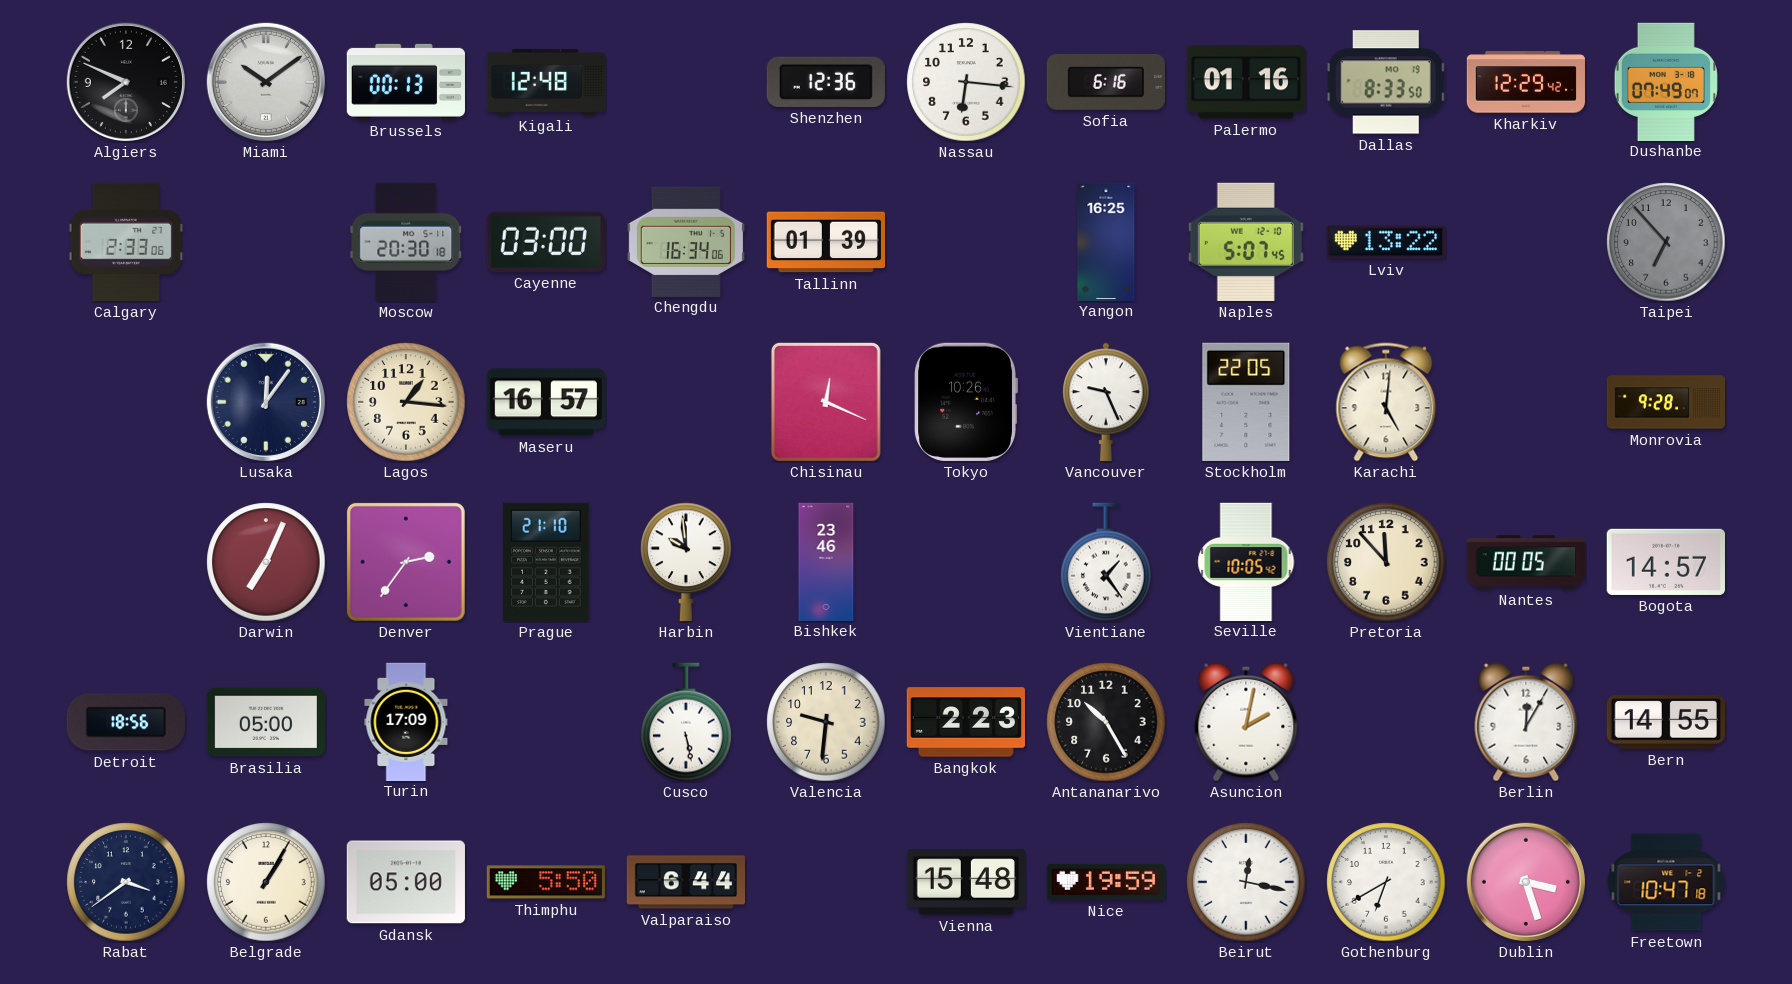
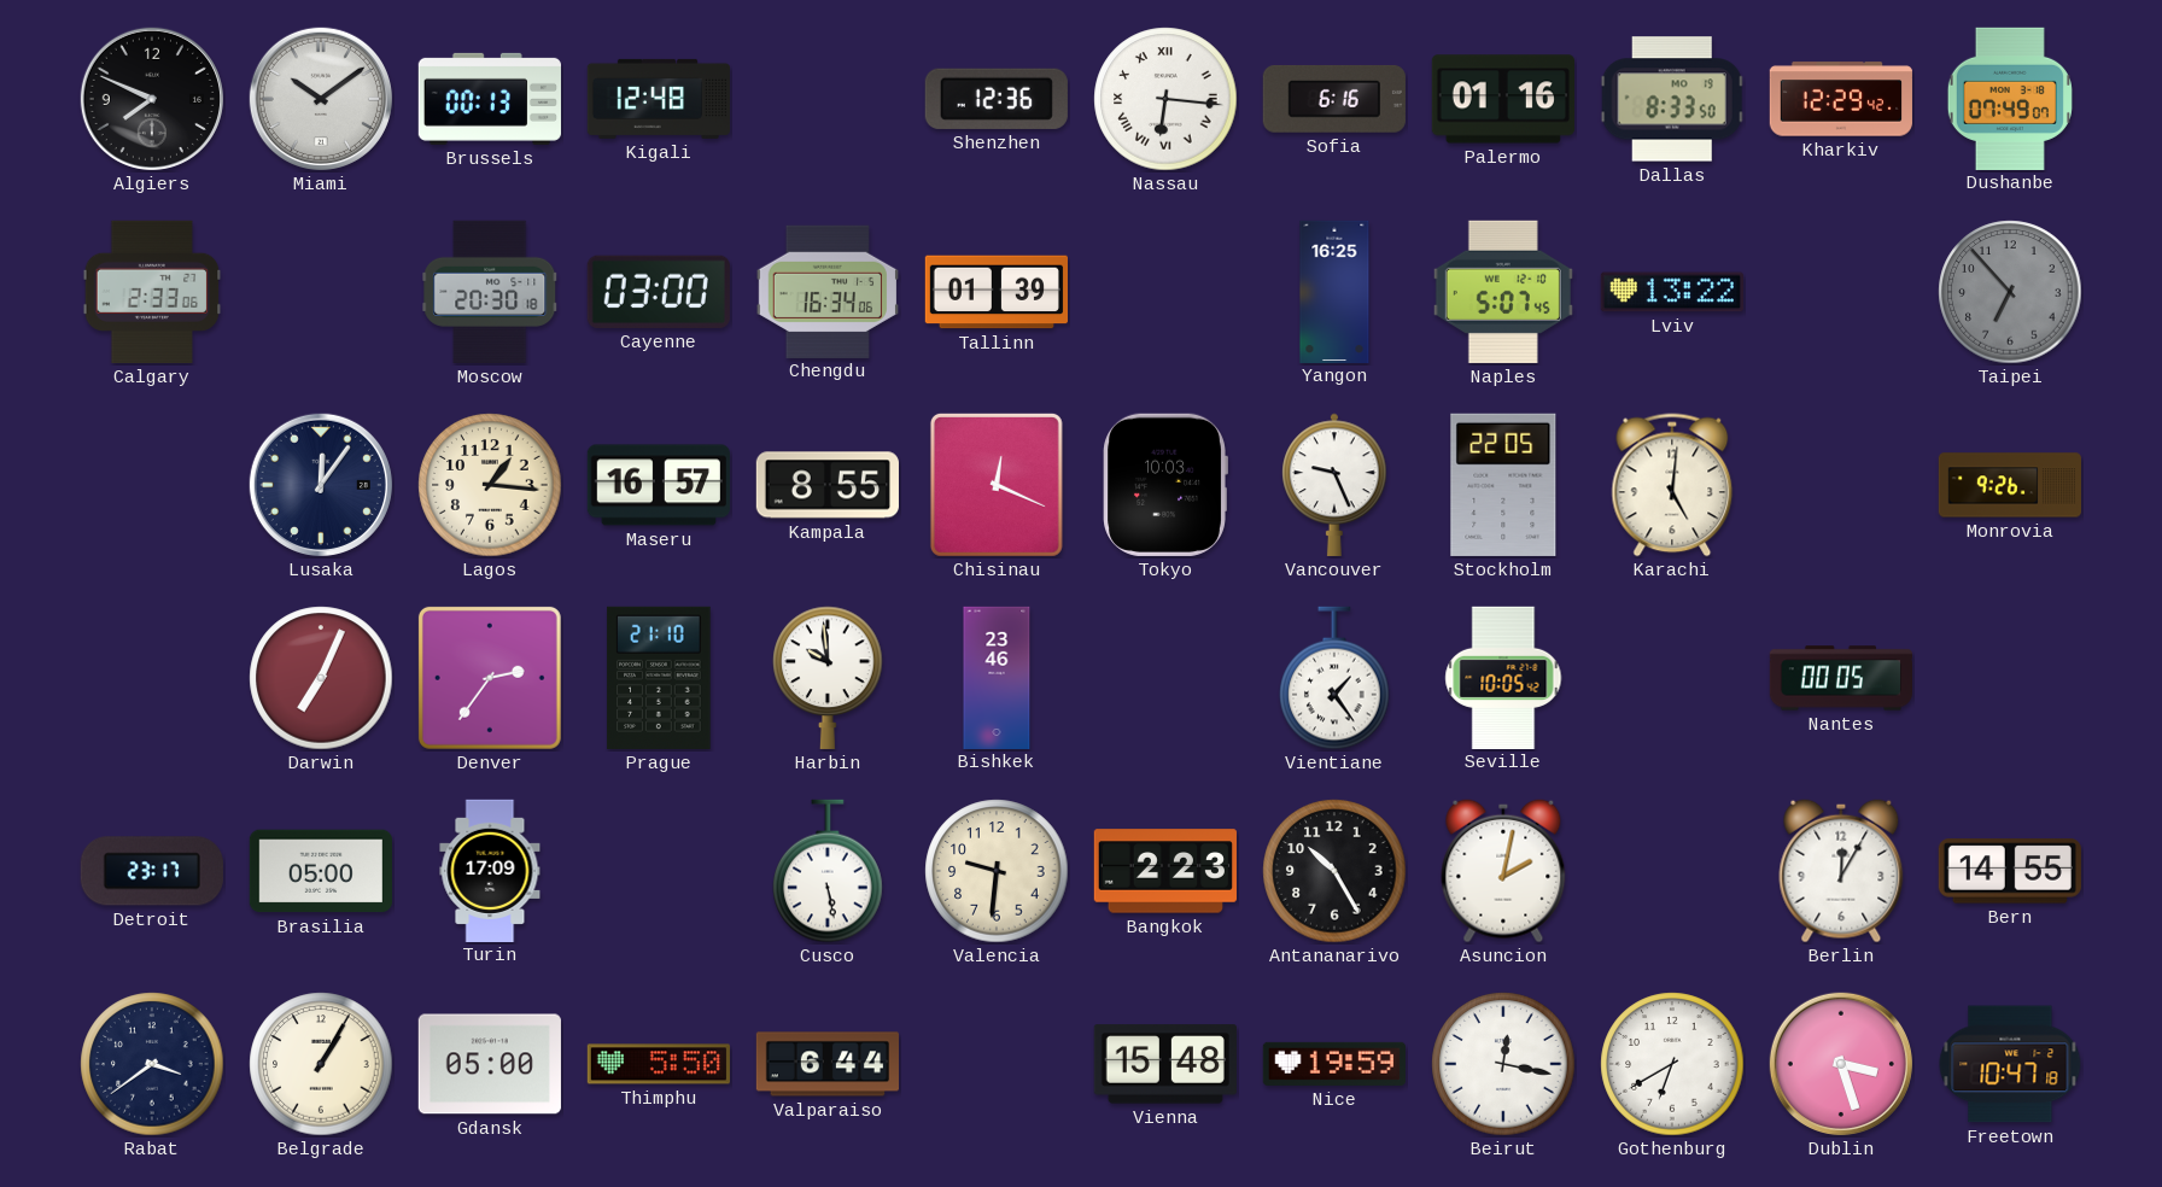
Nassau numerals: Arabic -> Roman (1165, 99)
Kampala: none -> 8:55 (828, 485)
Tokyo: 10:26 -> 10:03 (1165, 485)
Monrovia: 9:28 -> 9:26 (2009, 485)
Pretoria: 11:53 -> none (1386, 562)
Bogota: 14:57 -> none (1666, 562)
Detroit: 18:56 -> 23:17 (152, 871)
